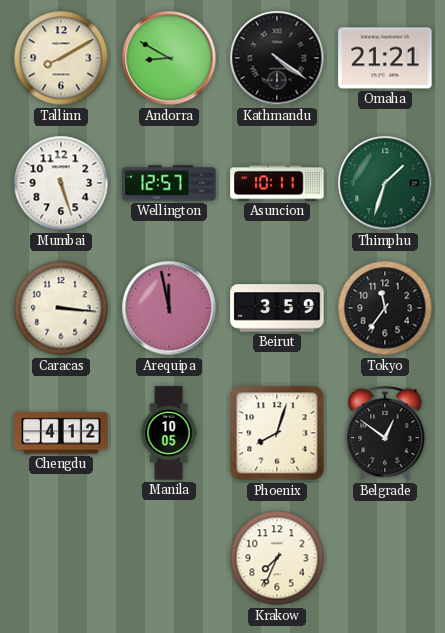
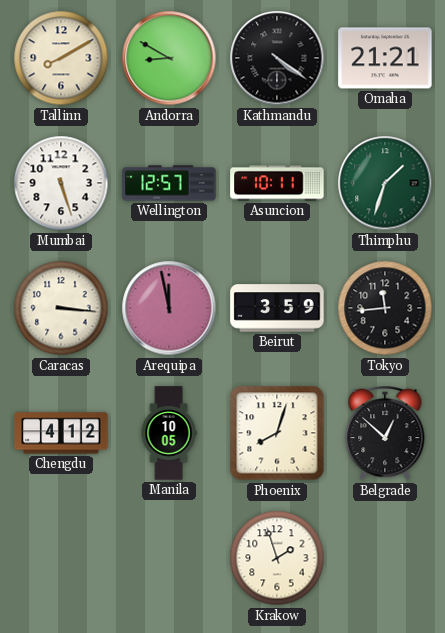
Tokyo: 11:36 -> 11:44 (385, 308)
Belgrade: 12:51 -> 12:52 (385, 434)
Krakow: 7:34 -> 1:57 (277, 558)
